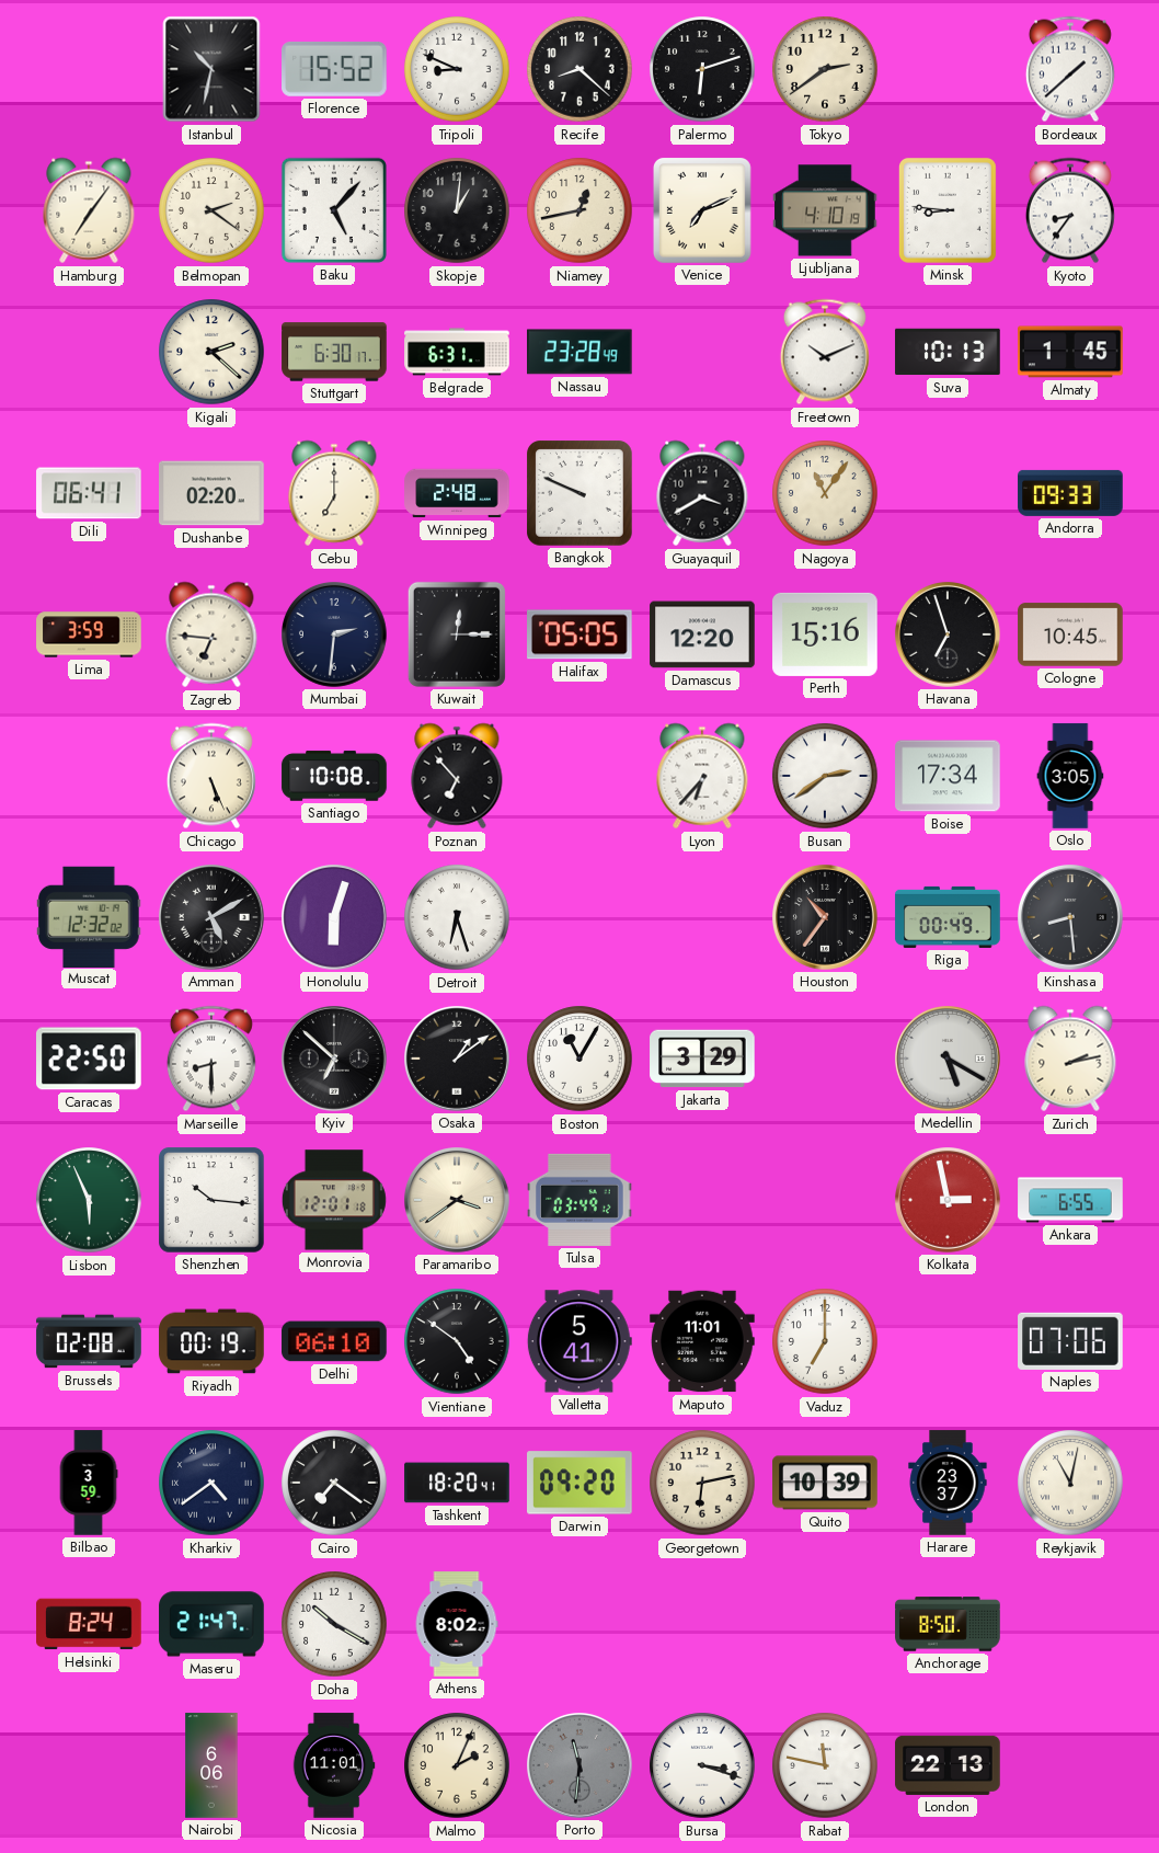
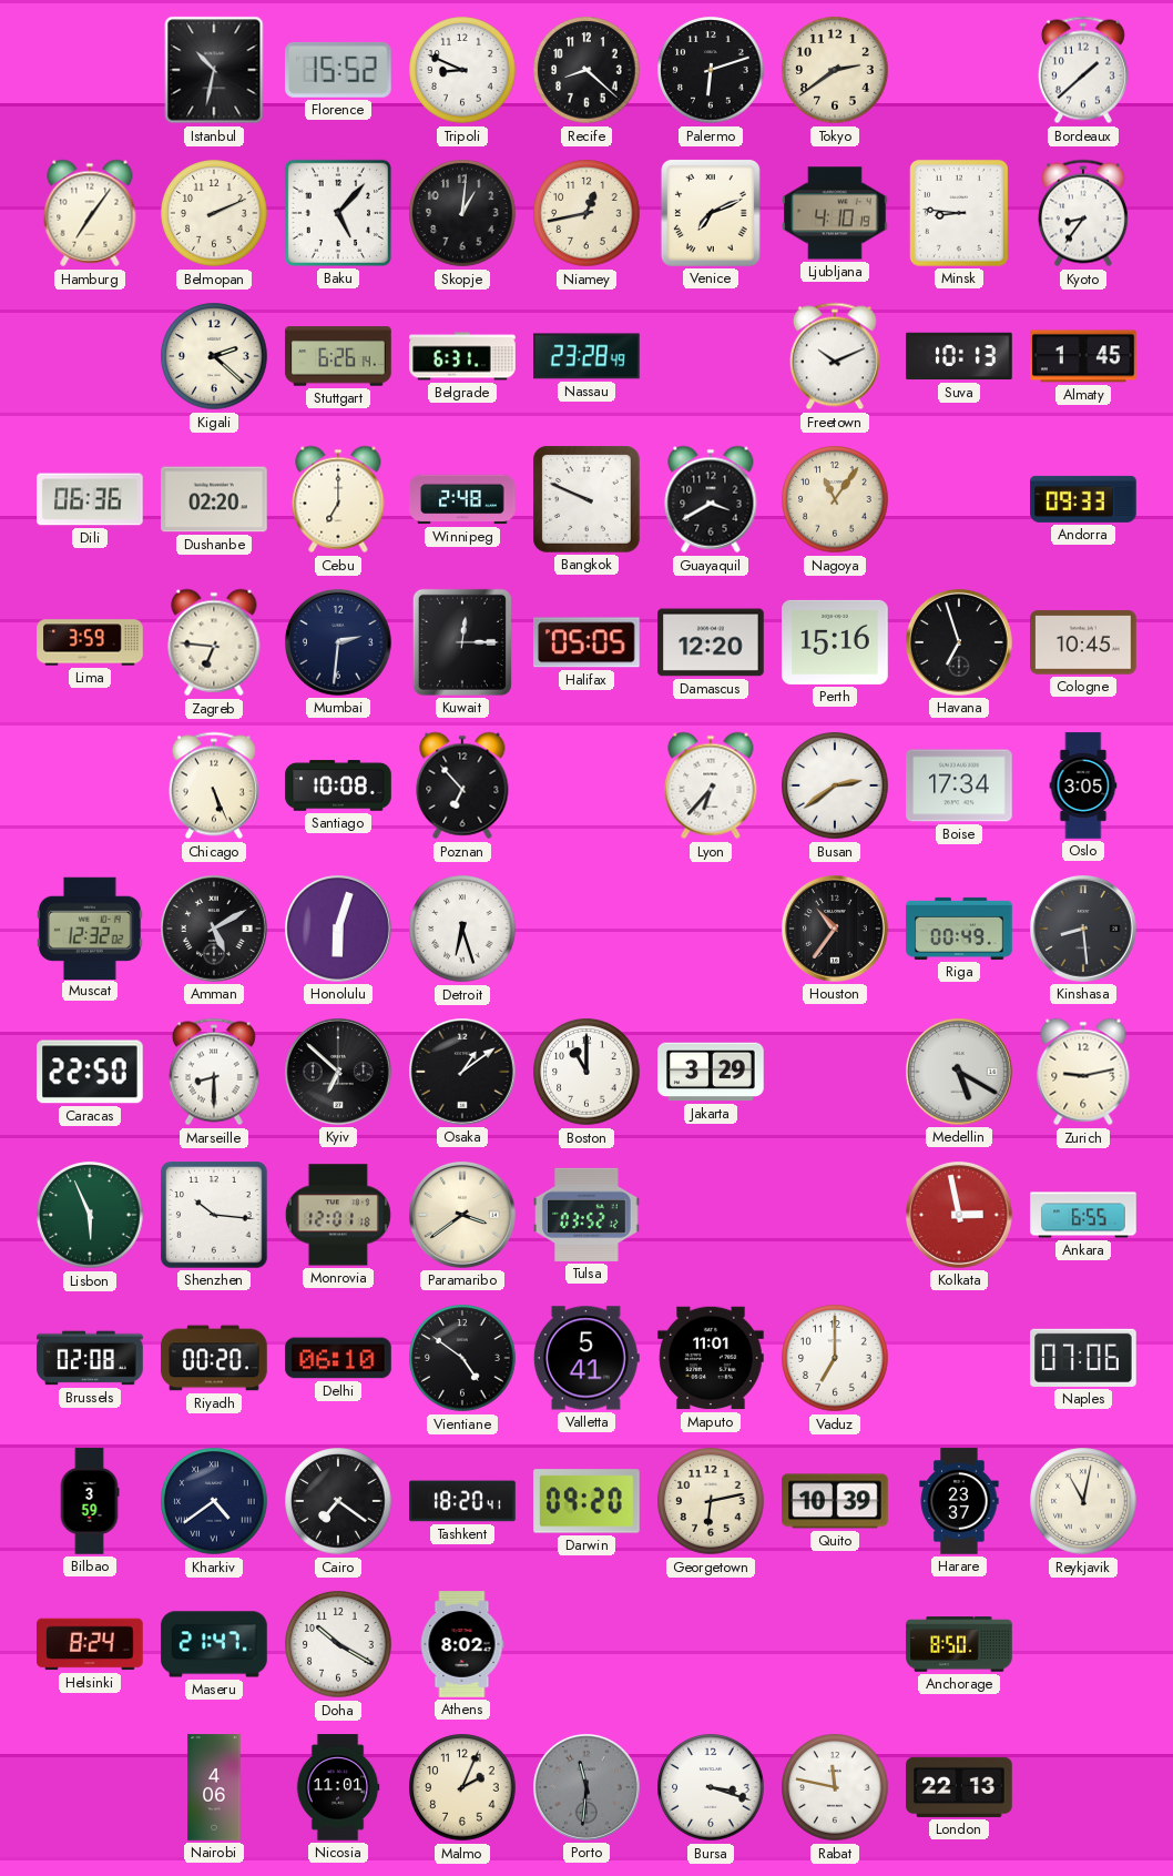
Belmopan: 2:21 -> 2:11 (214, 213)
Stuttgart: 6:30 -> 6:26 (338, 356)
Dili: 06:41 -> 06:36 (90, 499)
Boston: 11:05 -> 11:00 (586, 1072)
Zurich: 2:13 -> 9:13 (1083, 1072)
Tulsa: 03:49 -> 03:52 (586, 1215)
Riyadh: 00:19 -> 00:20 (214, 1358)
Nairobi: 6:06 -> 4:06 (214, 1787)
